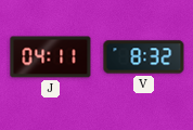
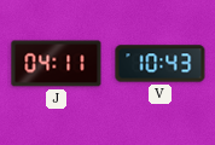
V: 8:32 -> 10:43 (161, 64)
